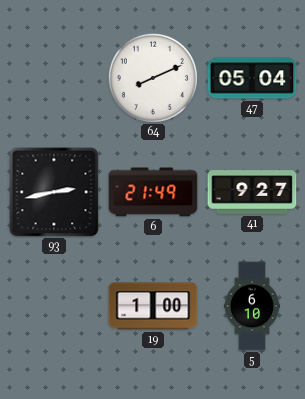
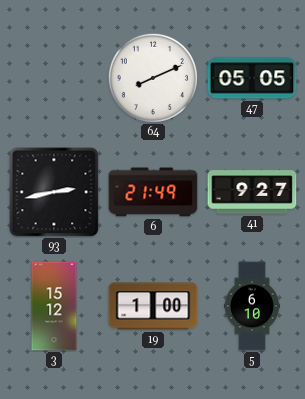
47: 05:04 -> 05:05 (252, 78)
3: none -> 15:12 (54, 306)
